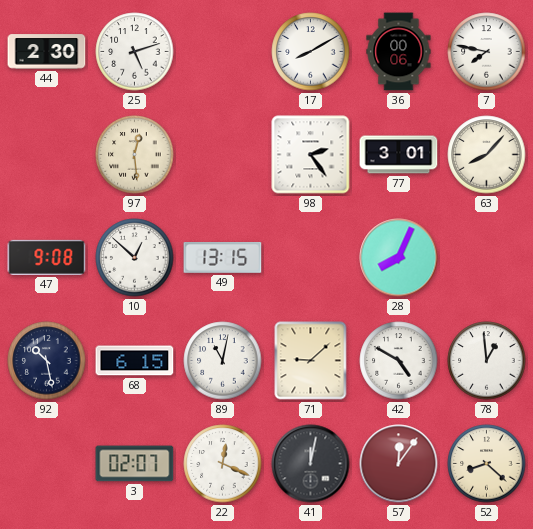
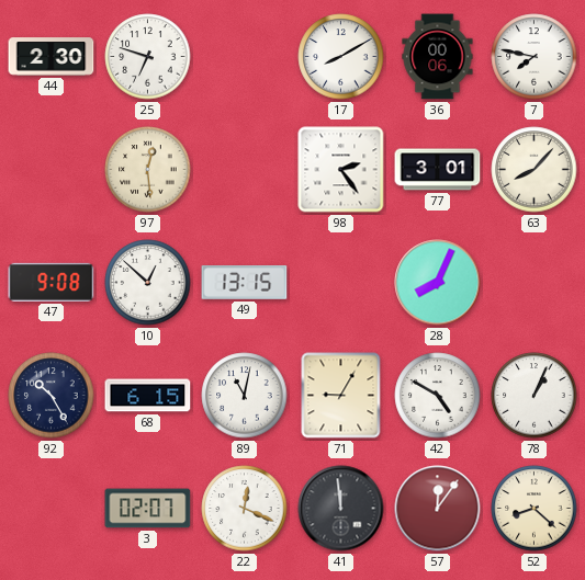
25: 5:12 -> 6:48 (148, 57)
92: 10:28 -> 10:25 (52, 396)
71: 9:08 -> 9:05 (341, 396)
78: 12:59 -> 1:04 (535, 396)
41: 12:02 -> 11:59 (341, 509)
